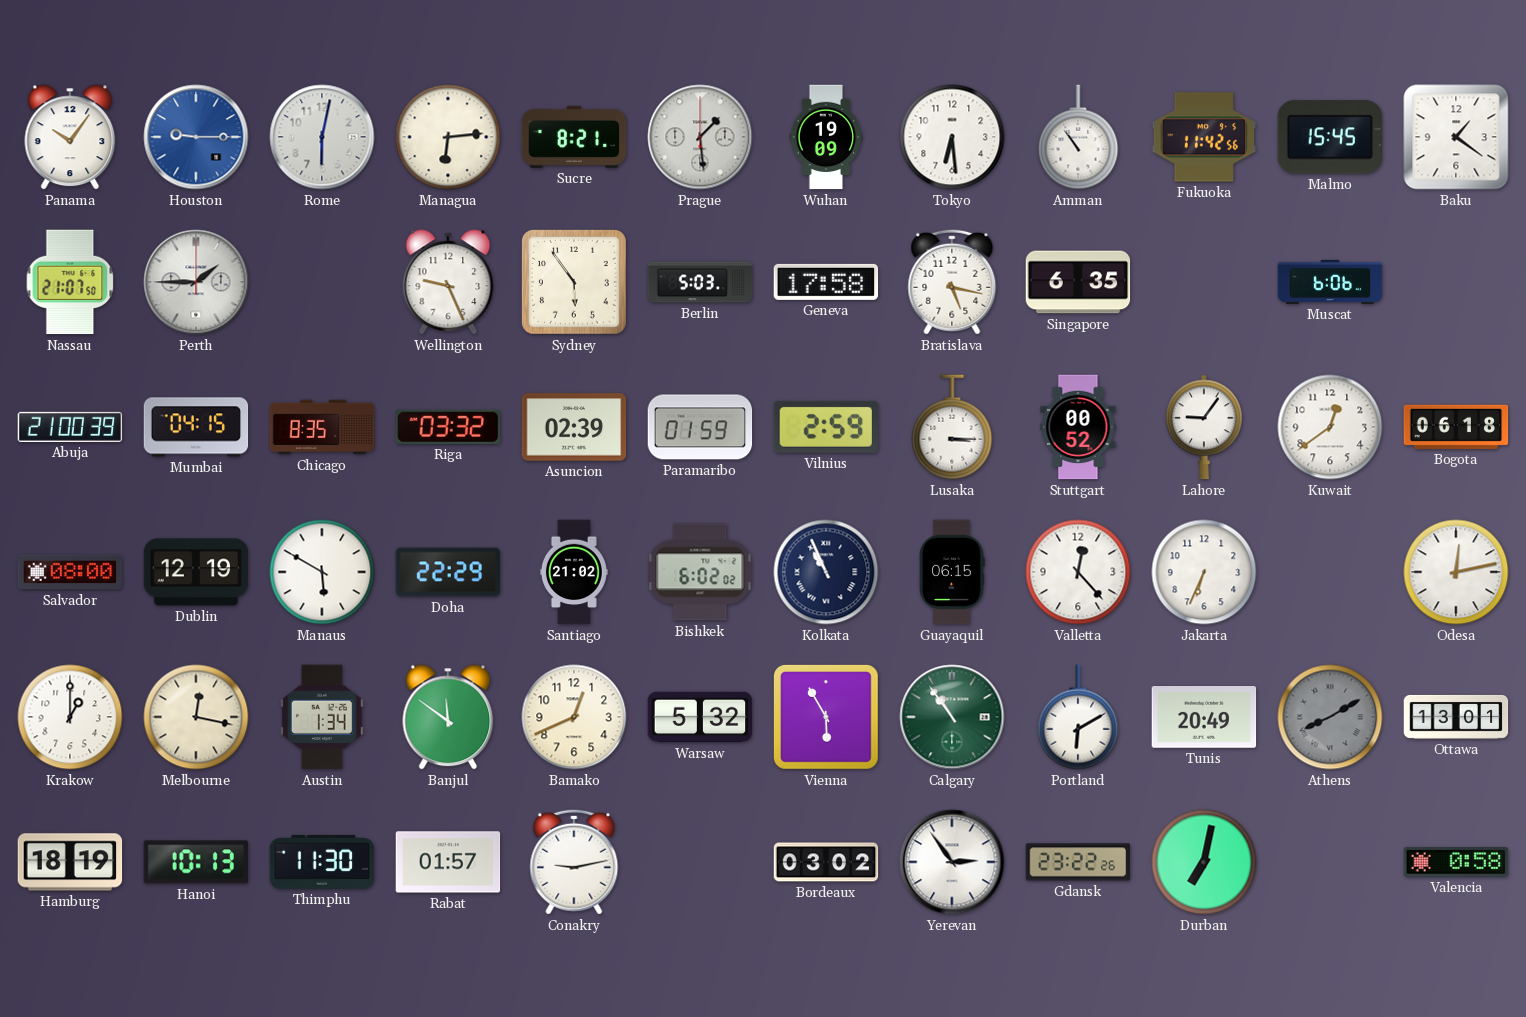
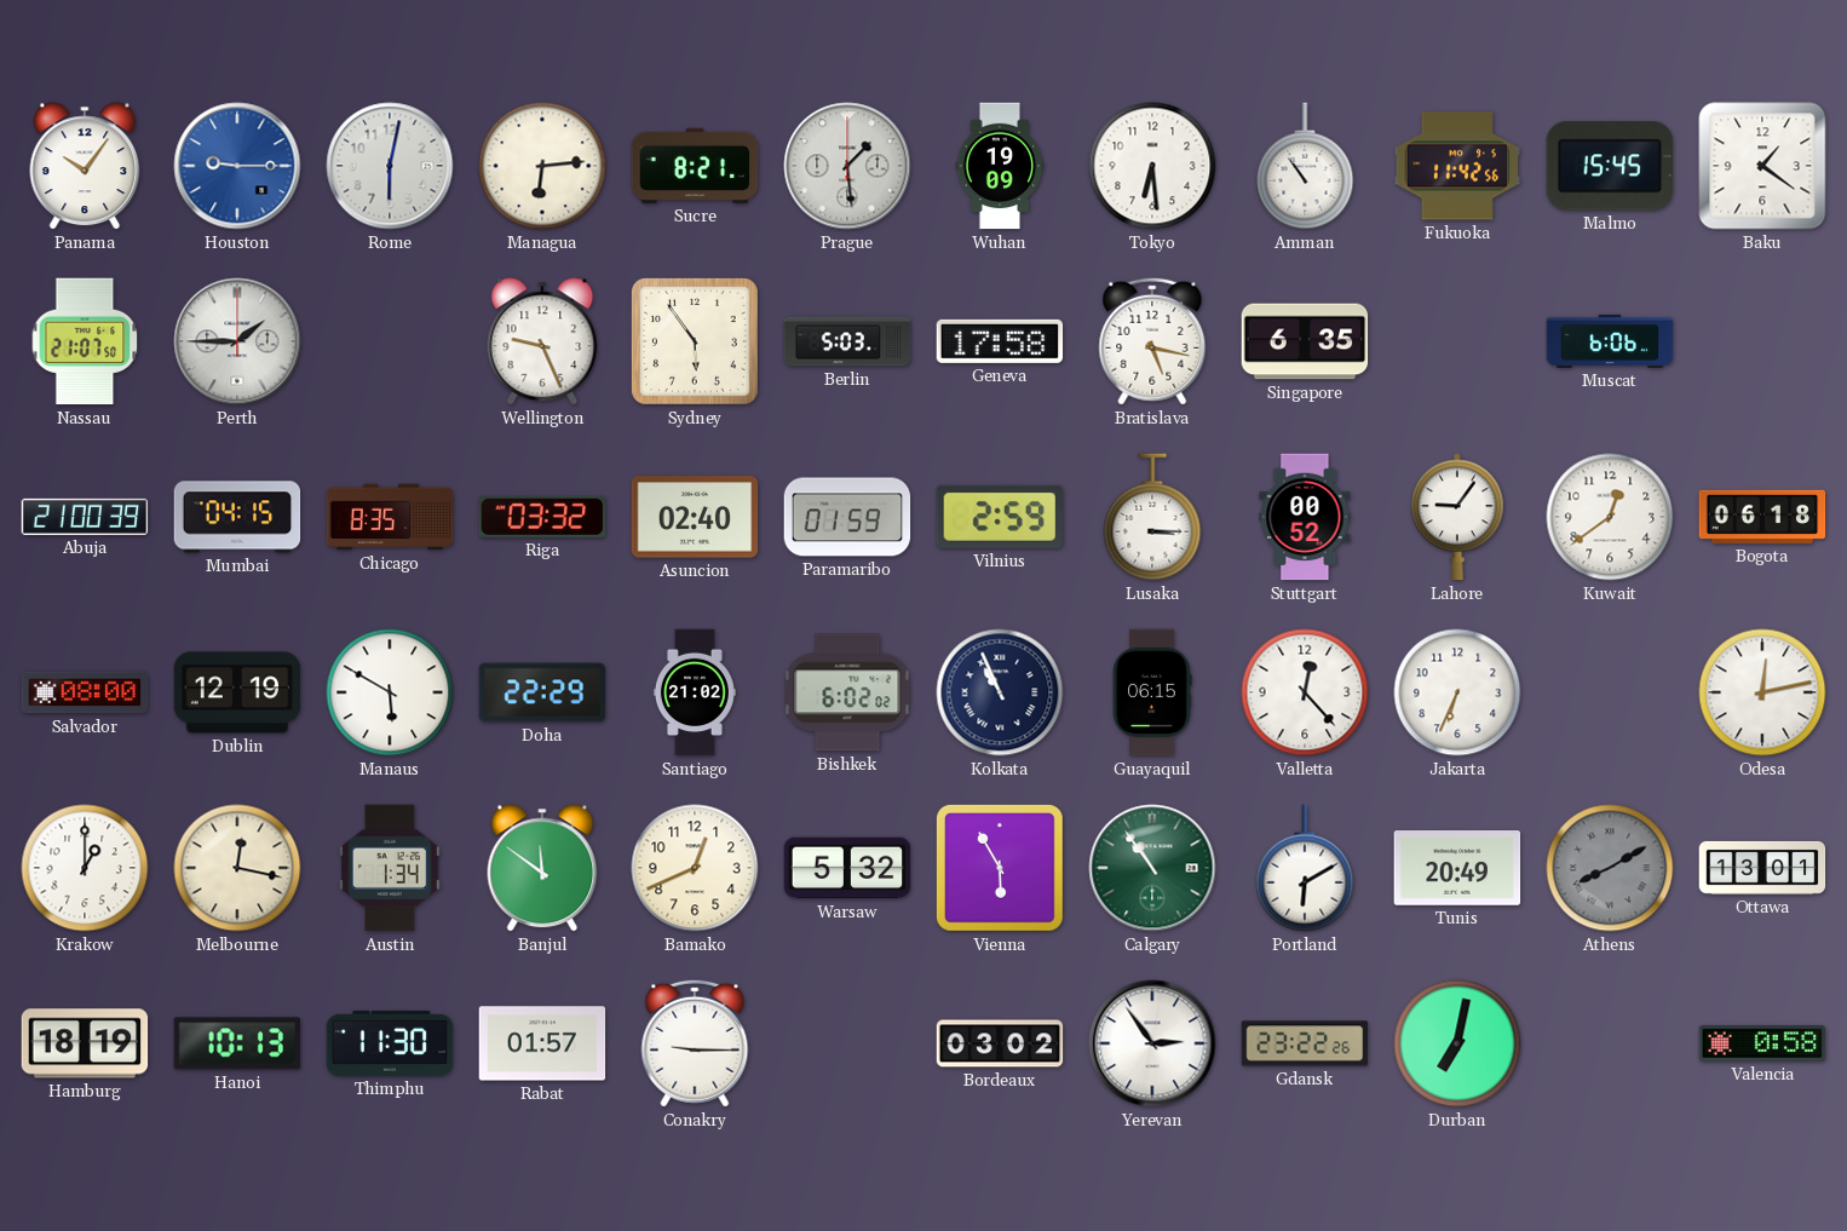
Asuncion: 02:39 -> 02:40 (695, 517)
Conakry: 9:13 -> 9:15 (695, 1043)
